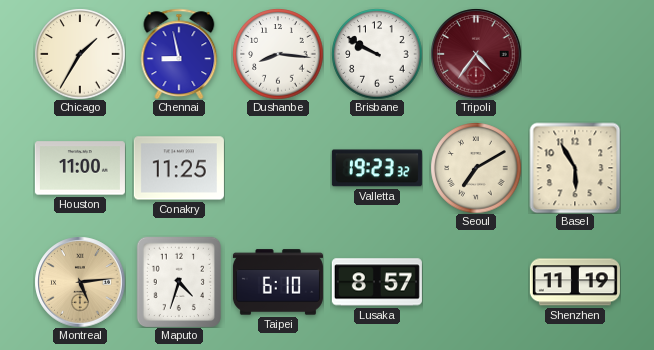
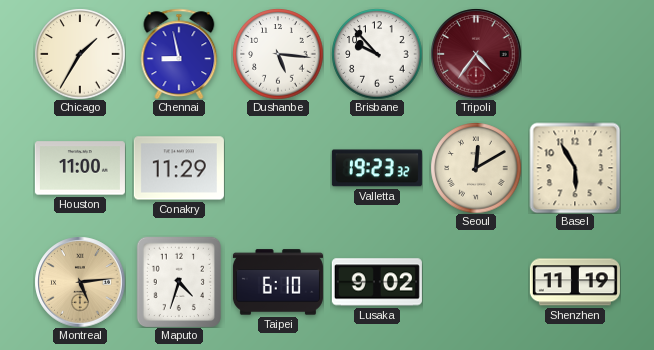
Dushanbe: 8:16 -> 5:16 (278, 54)
Brisbane: 9:50 -> 9:53 (377, 54)
Conakry: 11:25 -> 11:29 (179, 168)
Seoul: 7:10 -> 12:10 (476, 168)
Lusaka: 8:57 -> 9:02 (377, 282)
